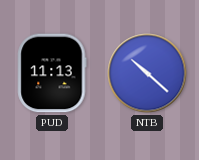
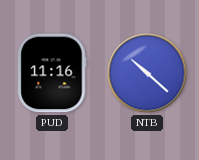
PUD: 11:13 -> 11:16 (52, 73)
